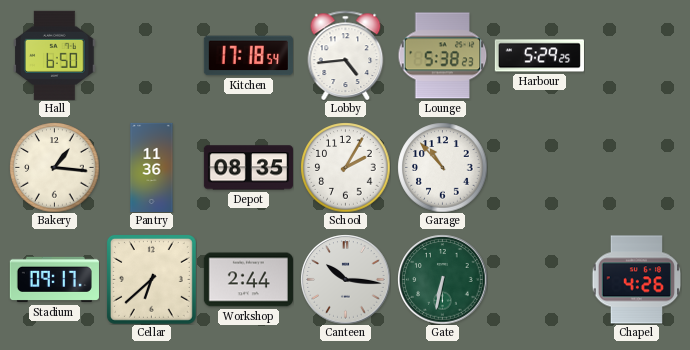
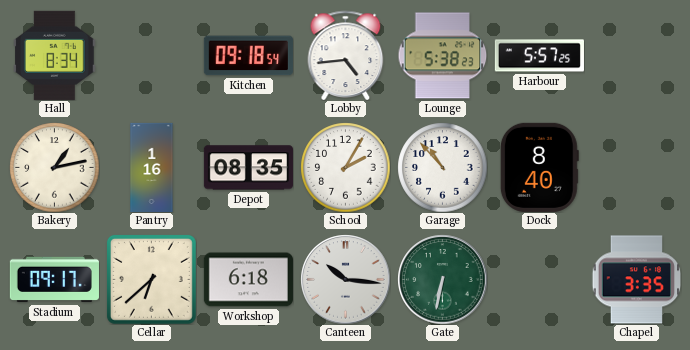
Hall: 6:50 -> 8:34 (55, 55)
Kitchen: 17:18 -> 09:18 (248, 56)
Harbour: 5:29 -> 5:57 (539, 56)
Bakery: 1:16 -> 1:13 (54, 167)
Pantry: 11:36 -> 1:16 (152, 167)
Dock: none -> 8:40 (539, 167)
Workshop: 2:44 -> 6:18 (248, 280)
Chapel: 4:26 -> 3:35 (636, 280)
